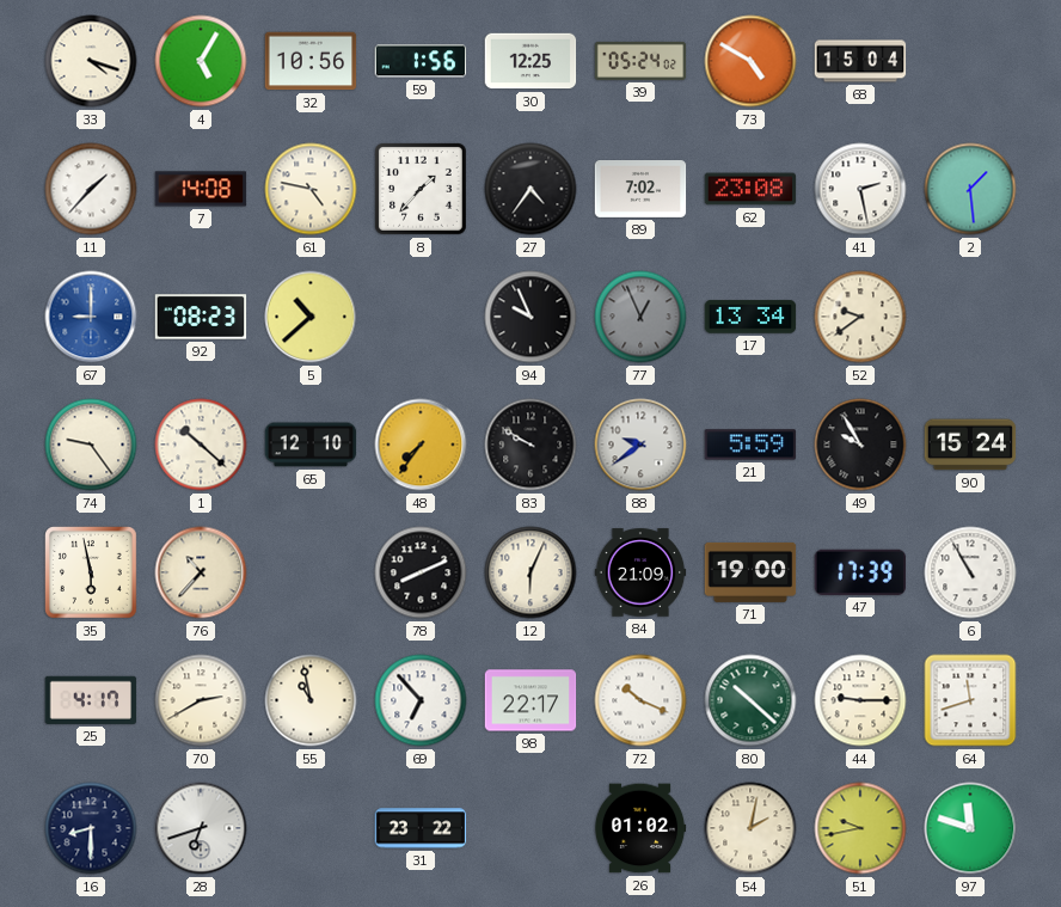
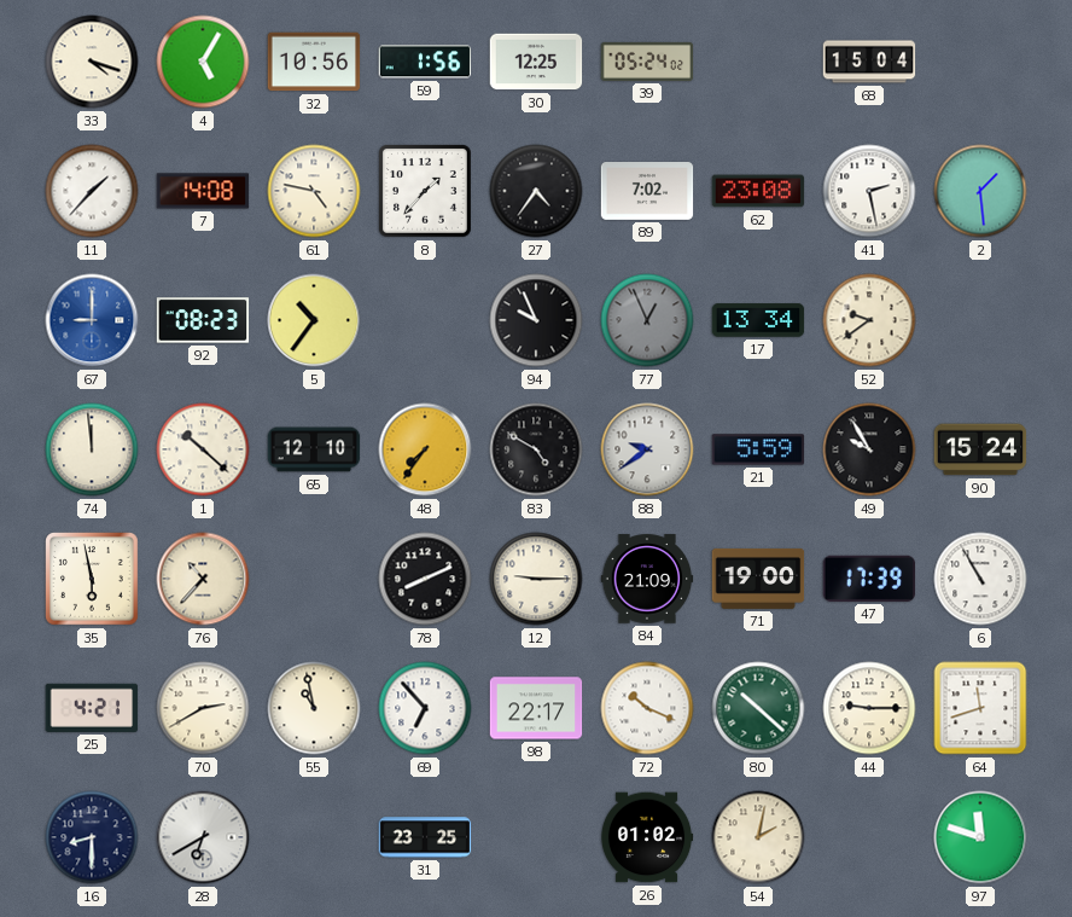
73: 4:50 -> none (750, 61)
5: 10:38 -> 10:36 (314, 320)
74: 9:24 -> 11:59 (92, 449)
83: 9:50 -> 4:50 (536, 449)
12: 6:04 -> 9:15 (536, 579)
25: 4:17 -> 4:21 (92, 708)
28: 6:42 -> 6:40 (203, 837)
31: 23:22 -> 23:25 (425, 837)
51: 9:43 -> none (860, 828)
